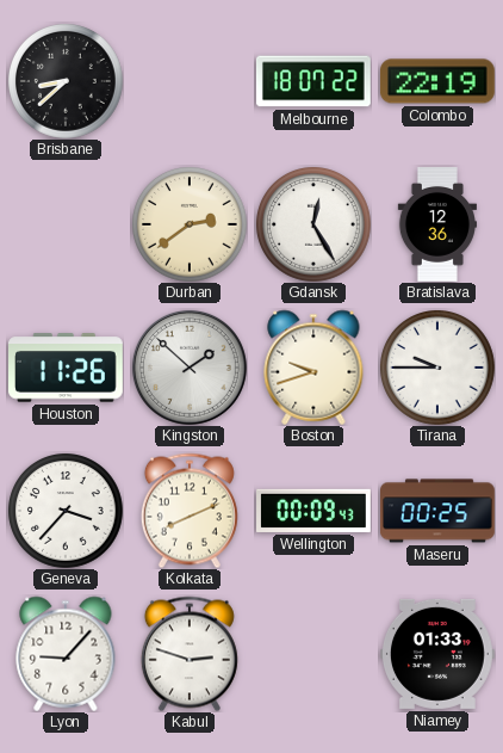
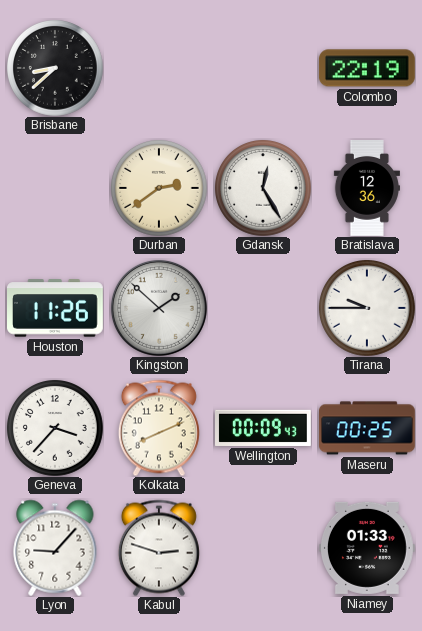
Melbourne: 18:07 -> none (313, 81)
Boston: 9:42 -> none (313, 368)
